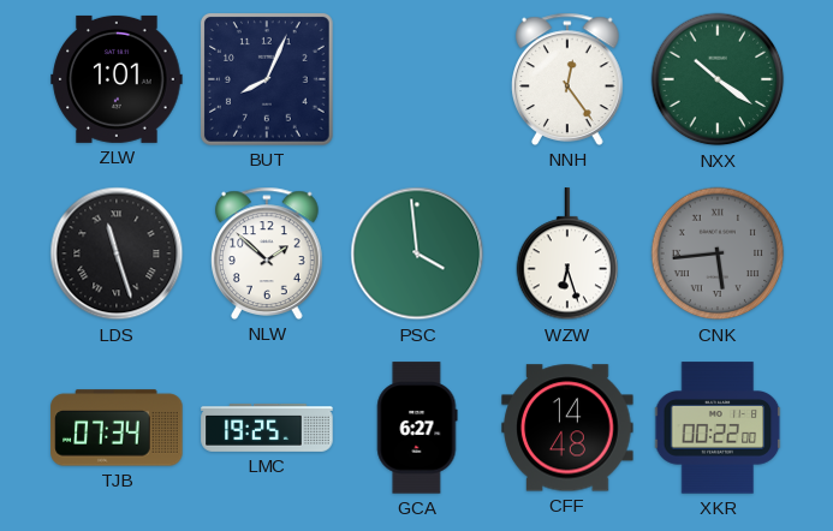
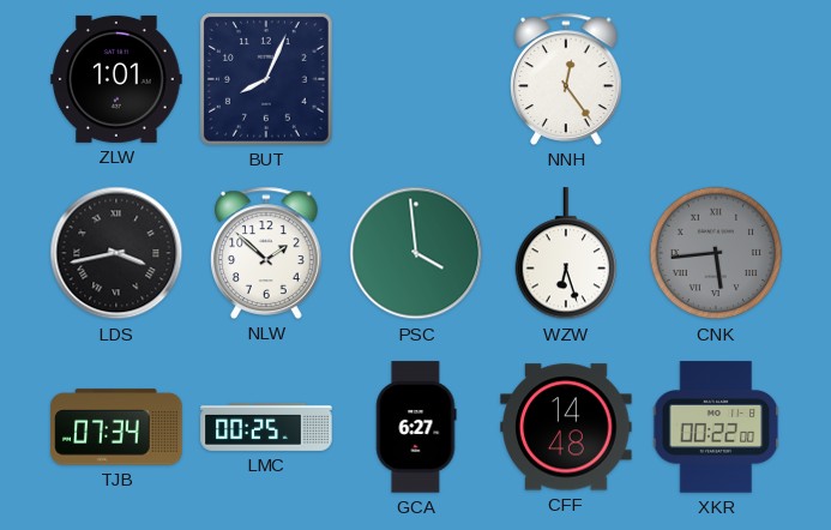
NXX: 10:21 -> none (718, 79)
LDS: 11:27 -> 3:43 (116, 253)
LMC: 19:25 -> 00:25 (266, 427)
